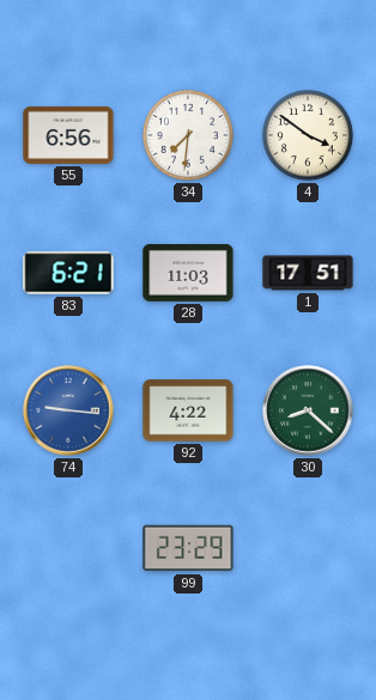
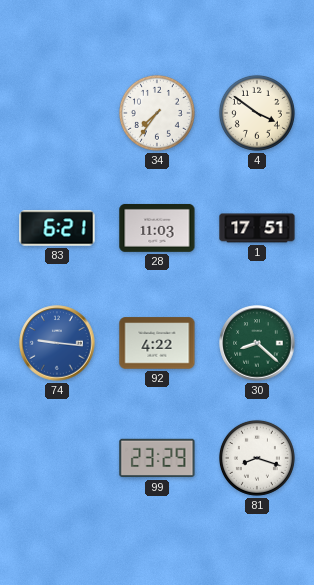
55: 6:56 -> none (68, 135)
34: 7:31 -> 7:36 (157, 113)
81: none -> 8:18 (257, 458)
